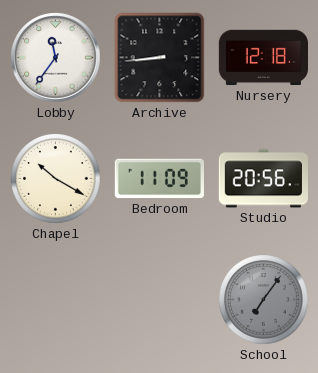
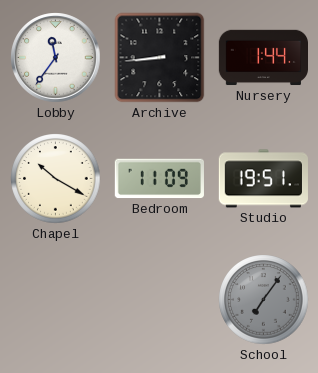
Nursery: 12:18 -> 1:44 (263, 58)
Studio: 20:56 -> 19:51 (263, 179)
